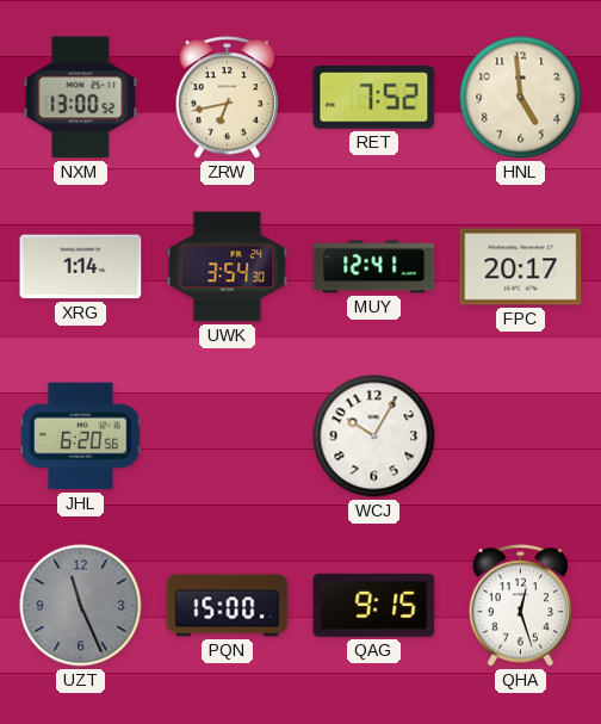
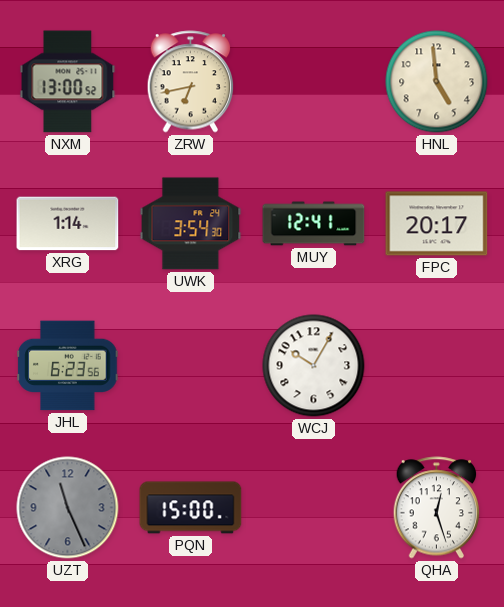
RET: 7:52 -> none (374, 98)
JHL: 6:20 -> 6:23 (68, 366)
QAG: 9:15 -> none (374, 605)
